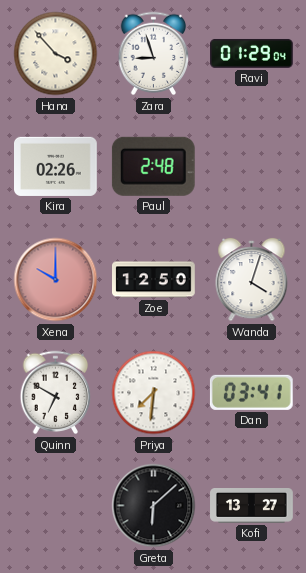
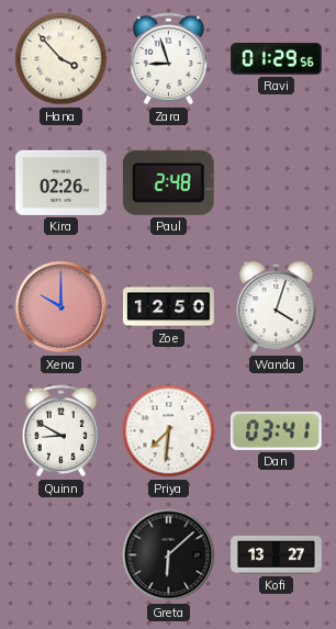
Ravi: 01:29:04 -> 01:29:56 (277, 58)
Quinn: 6:50 -> 8:50 (61, 431)
